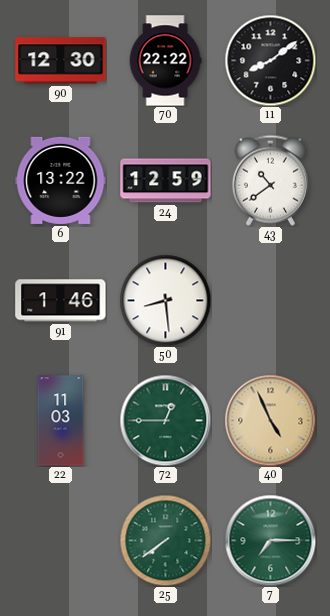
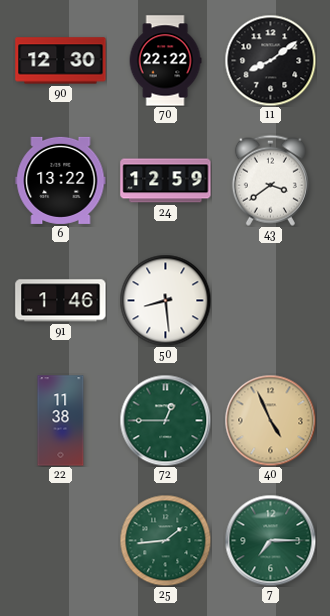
43: 10:39 -> 3:39 (270, 180)
22: 11:03 -> 11:38 (61, 421)
25: 7:39 -> 1:44 (165, 540)
